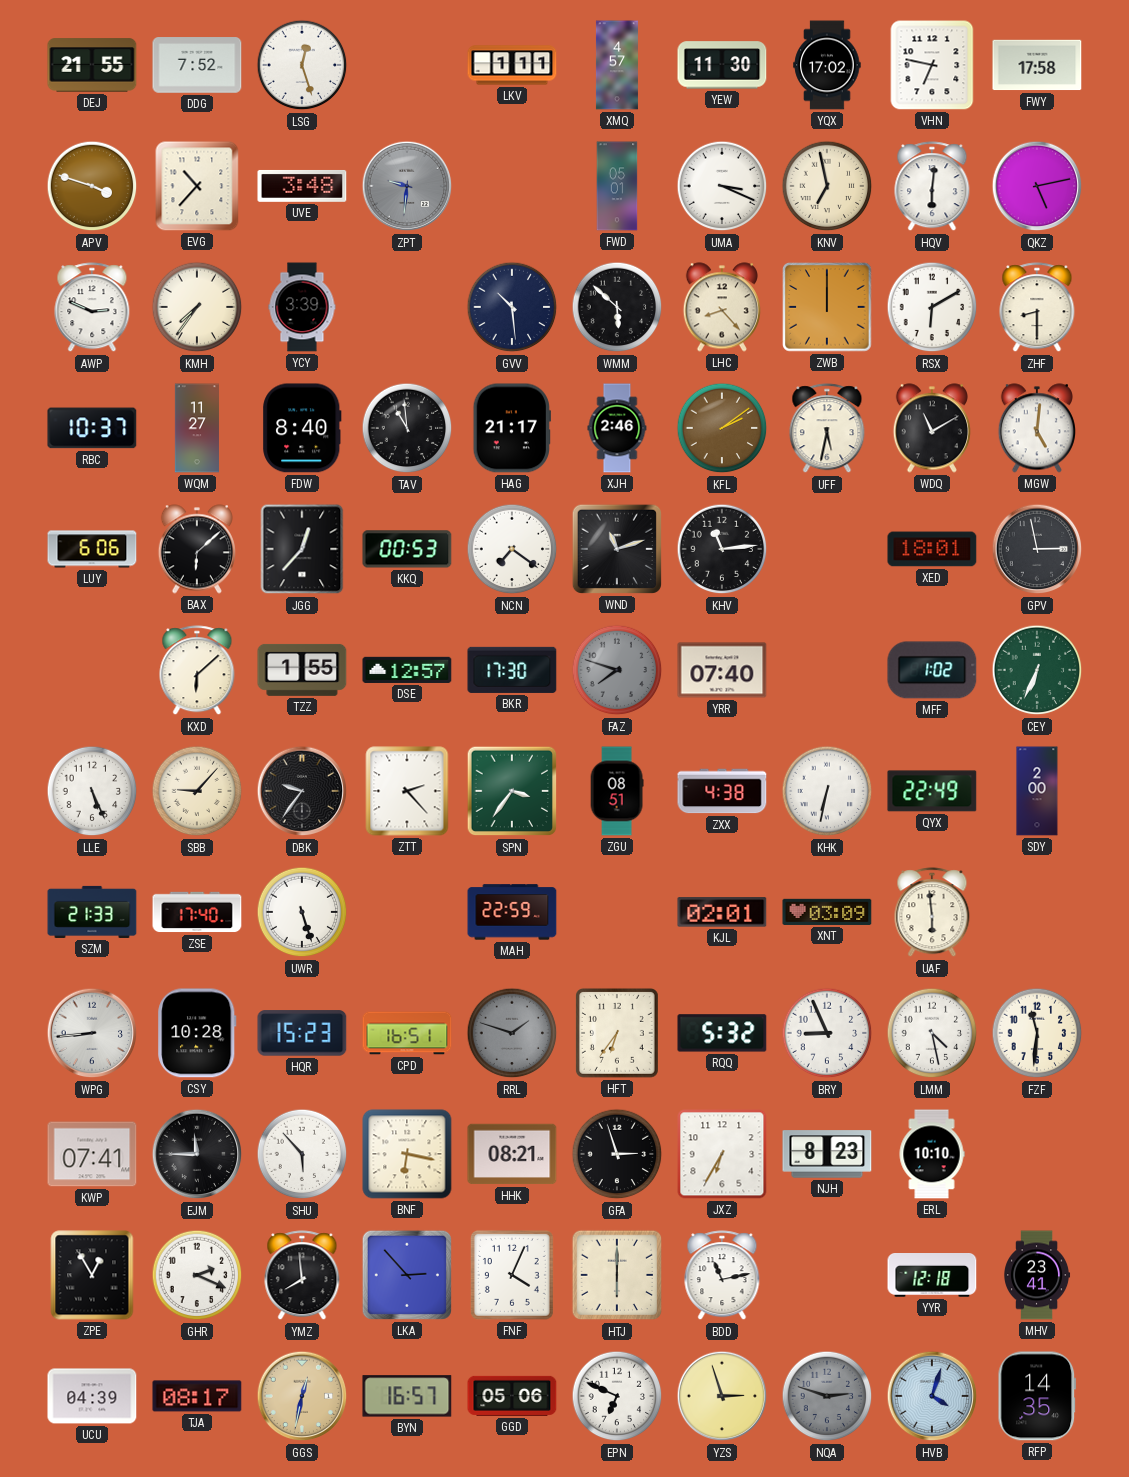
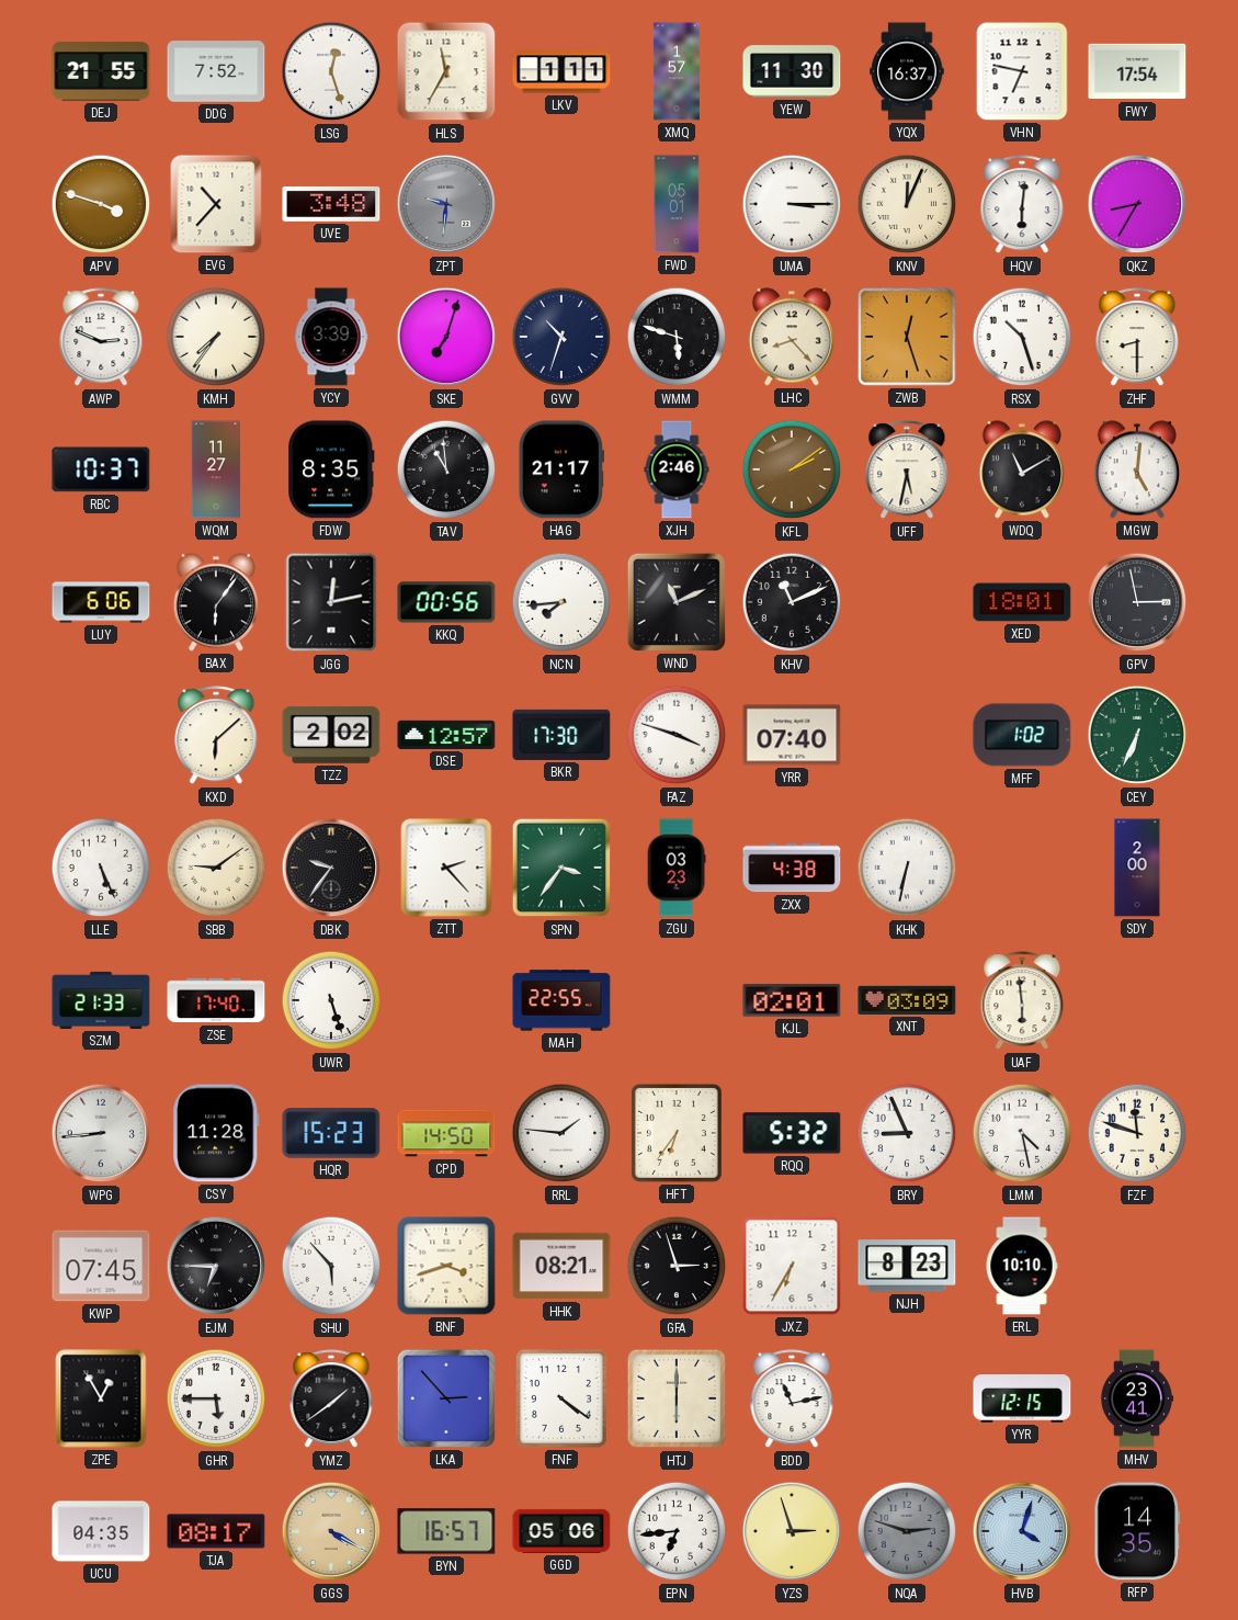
HLS: none -> 11:35 (446, 71)
XMQ: 4:57 -> 1:57 (677, 71)
YQX: 17:02 -> 16:37 (907, 71)
FWY: 17:58 -> 17:54 (1137, 71)
UMA: 3:19 -> 3:15 (792, 204)
KNV: 6:58 -> 12:04 (907, 204)
QKZ: 5:13 -> 8:35 (1137, 204)
SKE: none -> 7:03 (446, 337)
GVV: 10:29 -> 10:33 (561, 337)
WMM: 5:52 -> 5:48 (677, 337)
ZWB: 12:00 -> 12:27 (907, 337)
RSX: 6:10 -> 10:27 (1022, 337)
FDW: 8:40 -> 8:35 (331, 469)
BAX: 6:08 -> 6:06 (216, 602)
JGG: 12:37 -> 12:13 (331, 602)
KKQ: 00:53 -> 00:56 (446, 602)
NCN: 7:21 -> 7:44 (561, 602)
WND: 11:12 -> 11:11 (677, 602)
KHV: 11:14 -> 11:11 (792, 602)
TZZ: 1:55 -> 2:02 (331, 735)
FAZ: 7:48 -> 3:48 (677, 735)
FAZ dial: grey -> white (677, 735)
SBB: 9:07 -> 9:09 (216, 868)
ZGU: 08:51 -> 03:23 (677, 868)
QYX: 22:49 -> none (932, 791)
MAH: 22:59 -> 22:55 (561, 1000)
CSY: 10:28 -> 11:28 (216, 1133)
CPD: 16:51 -> 14:50 (446, 1133)
RRL: 1:48 -> 1:46 (561, 1133)
RRL dial: grey -> white (561, 1133)
FZF: 11:31 -> 11:48 (1137, 1133)
KWP: 07:41 -> 07:45 (101, 1266)
EJM: 11:45 -> 6:45 (216, 1266)
BNF: 6:17 -> 3:42 (446, 1266)
GHR: 2:19 -> 5:45 (216, 1398)
YMZ: 7:59 -> 1:39 (331, 1400)
FNF: 4:04 -> 4:21 (561, 1398)
YYR: 12:18 -> 12:15 (1022, 1400)
UCU: 04:39 -> 04:35 (101, 1531)
GGS: 12:32 -> 4:20 (331, 1531)
EPN: 6:49 -> 6:44 (677, 1531)
